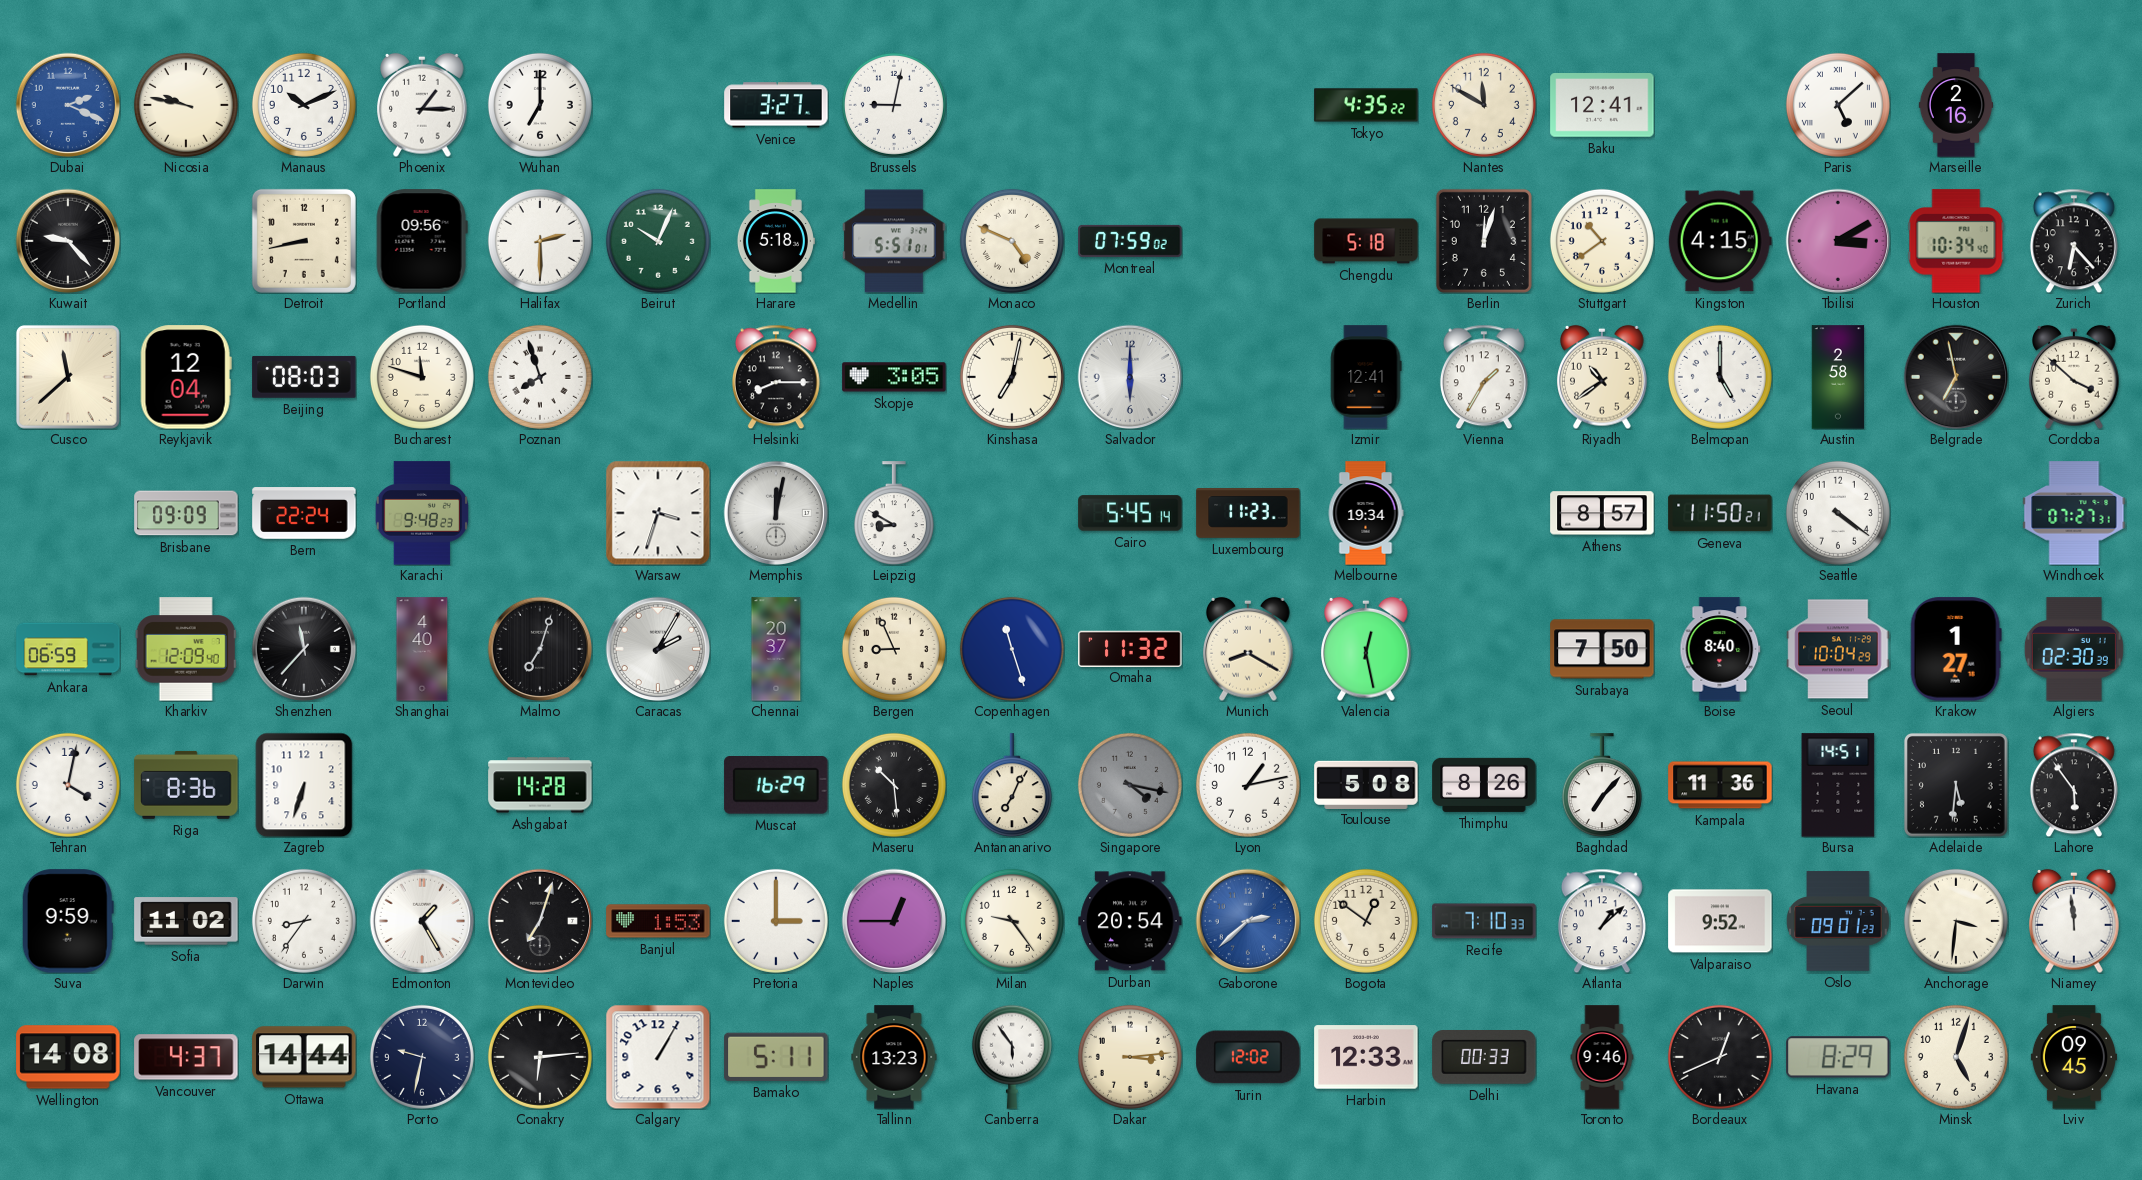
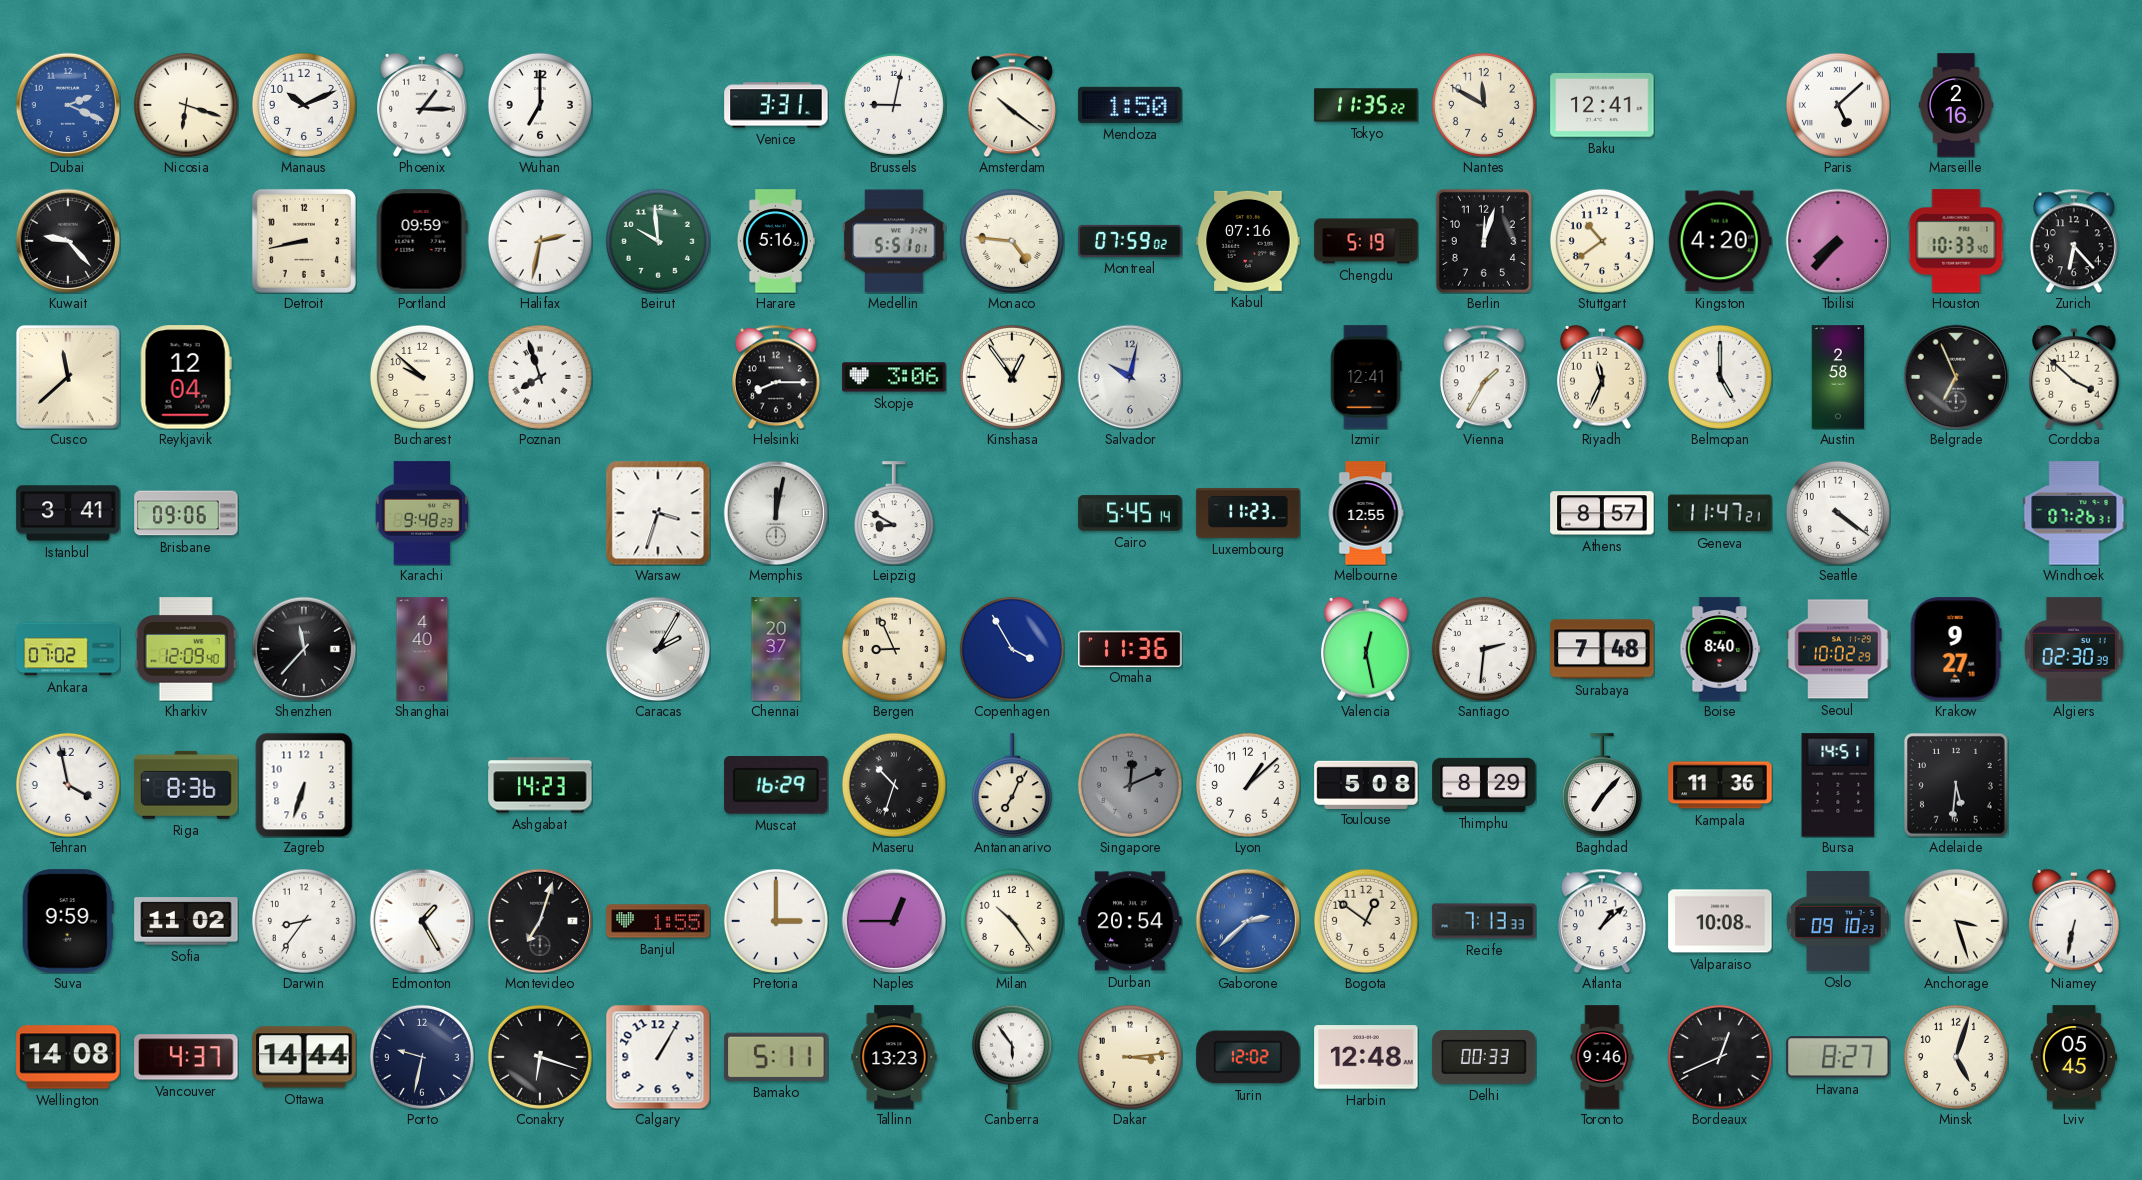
Nicosia: 9:47 -> 6:18 (186, 105)
Venice: 3:27 -> 3:31 (776, 105)
Amsterdam: none -> 10:21 (1012, 105)
Mendoza: none -> 1:50 (1130, 105)
Tokyo: 4:35 -> 11:35 (1366, 105)
Portland: 09:56 -> 09:59 (422, 241)
Halifax: 2:30 -> 2:32 (540, 241)
Beirut: 10:04 -> 9:59 (658, 241)
Harare: 5:18 -> 5:16 (775, 241)
Monaco: 4:49 -> 4:46 (1012, 241)
Kabul: none -> 07:16 (1248, 241)
Chengdu: 5:18 -> 5:19 (1366, 241)
Kingston: 4:15 -> 4:20 (1720, 241)
Tbilisi: 3:10 -> 7:37 (1838, 241)
Houston: 10:34 -> 10:33 (1956, 241)
Beijing: 08:03 -> none (304, 377)
Bucharest: 11:48 -> 9:52 (422, 377)
Skopje: 3:05 -> 3:06 (894, 377)
Kinshasa: 7:02 -> 12:54 (1012, 377)
Salvador: 6:00 -> 10:02 (1130, 377)
Riyadh: 10:39 -> 11:34 (1602, 377)
Belgrade: 6:58 -> 6:56 (1956, 377)
Istanbul: none -> 3:41 (68, 513)
Brisbane: 09:09 -> 09:06 (186, 513)
Bern: 22:24 -> none (304, 513)
Melbourne: 19:34 -> 12:55 (1366, 513)
Geneva: 11:50 -> 11:47 (1720, 513)
Windhoek: 07:27 -> 07:26 (2074, 513)
Ankara: 06:59 -> 07:02 (68, 649)
Malmo: 7:03 -> none (540, 649)
Copenhagen: 11:27 -> 3:55 (1012, 649)
Omaha: 11:32 -> 11:36 (1130, 648)
Munich: 8:20 -> none (1248, 649)
Santiago: none -> 2:31 (1484, 649)
Surabaya: 7:50 -> 7:48 (1602, 649)
Seoul: 10:04 -> 10:02 (1838, 649)
Krakow: 1:27 -> 9:27 (1956, 649)
Tehran: 4:02 -> 3:58 (68, 785)
Ashgabat: 14:28 -> 14:23 (540, 785)
Maseru: 10:29 -> 10:33 (894, 785)
Singapore: 4:17 -> 12:11 (1130, 785)
Lyon: 1:13 -> 1:08 (1248, 785)
Thimphu: 8:26 -> 8:29 (1484, 785)
Lahore: 5:54 -> none (2074, 785)
Banjul: 1:53 -> 1:55 (658, 921)
Milan: 9:24 -> 10:24 (1012, 921)
Recife: 7:10 -> 7:13 (1484, 921)
Valparaiso: 9:52 -> 10:08 (1720, 921)
Oslo: 09:01 -> 09:10 (1838, 921)
Anchorage: 3:31 -> 3:27 (1956, 921)
Niamey: 11:59 -> 6:32 (2074, 921)
Conakry: 6:14 -> 6:18 (540, 1057)
Harbin: 12:33 -> 12:48 (1366, 1057)
Havana: 8:29 -> 8:27 (1838, 1057)
Lviv: 09:45 -> 05:45 (2074, 1057)
